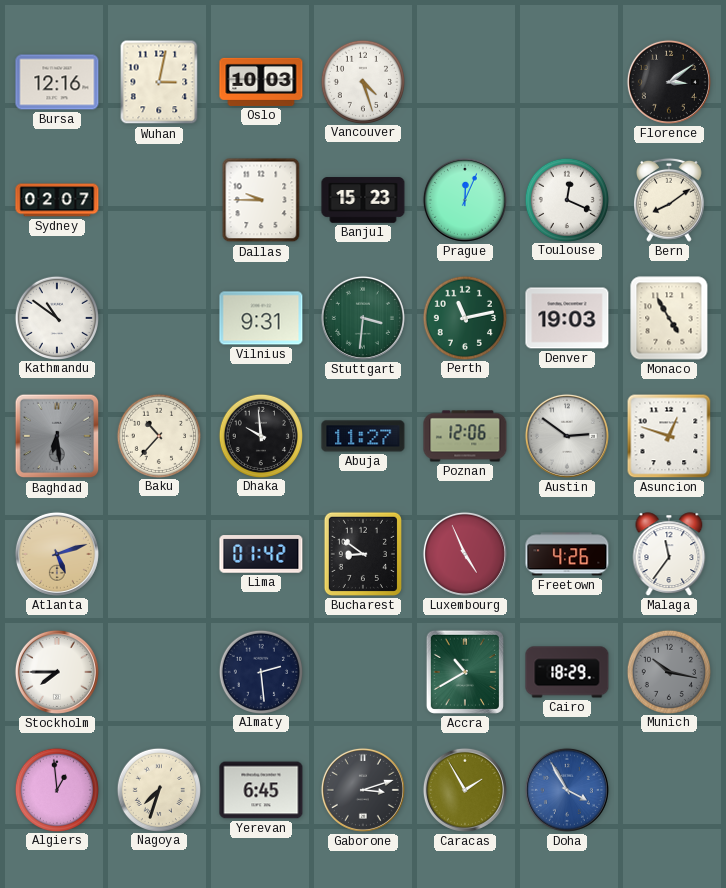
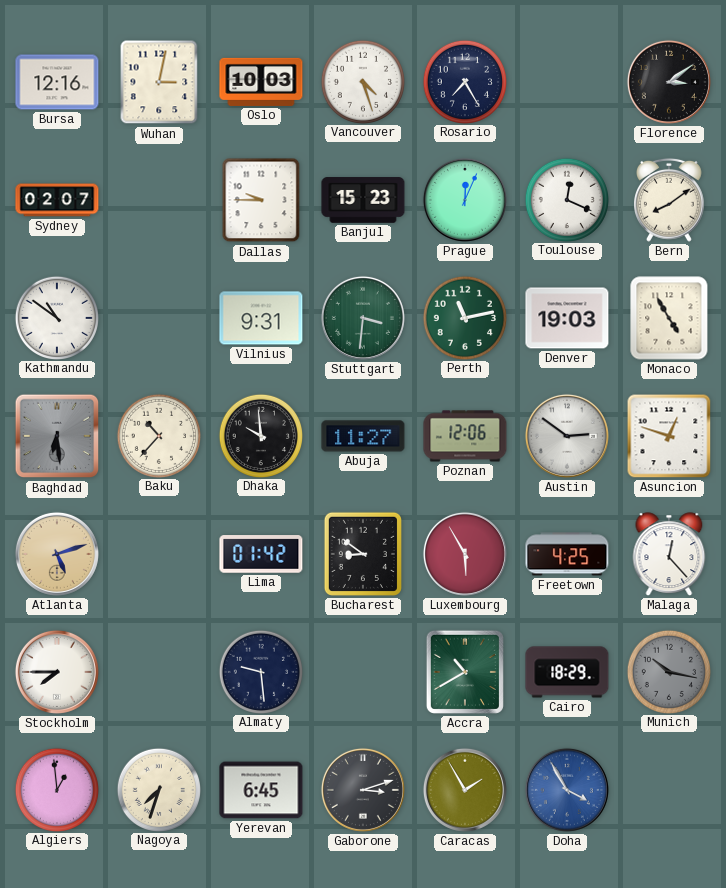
Rosario: none -> 7:25 (464, 81)
Luxembourg: 4:56 -> 5:55 (465, 554)
Freetown: 4:26 -> 4:25 (567, 554)
Malaga: 11:36 -> 12:23 (669, 554)
Almaty: 2:29 -> 9:29 (260, 671)
